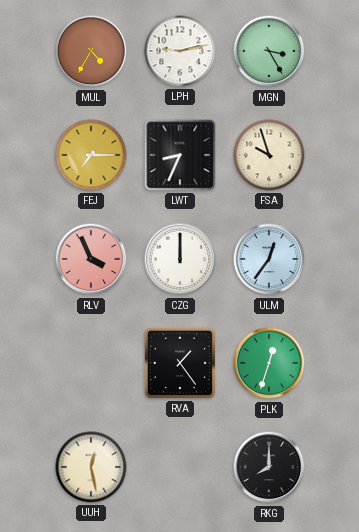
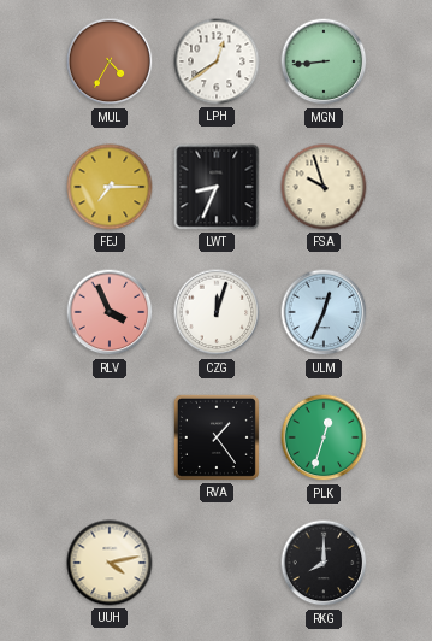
LPH: 9:13 -> 12:39 (217, 61)
MGN: 3:25 -> 8:44 (324, 61)
CZG: 12:00 -> 12:03 (217, 312)
ULM: 12:36 -> 12:34 (324, 312)
UUH: 12:28 -> 4:13 (110, 563)
